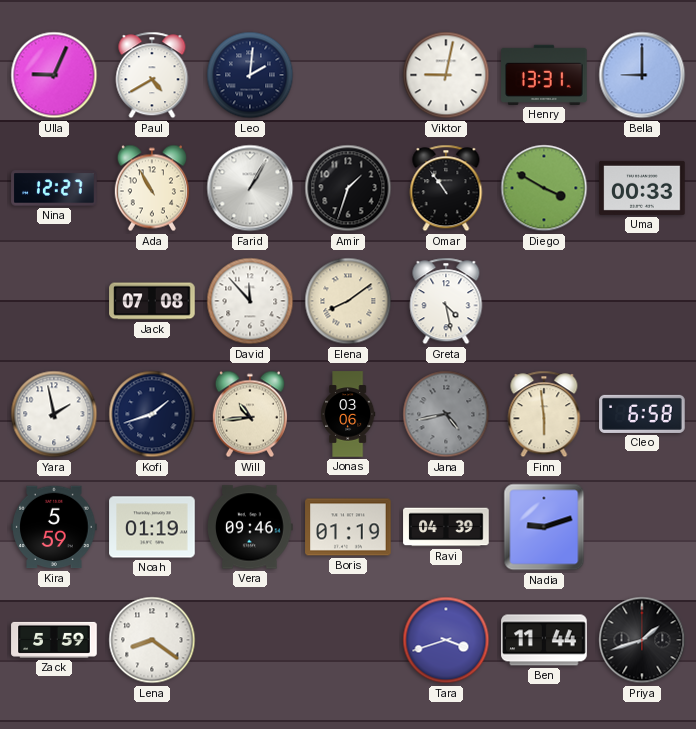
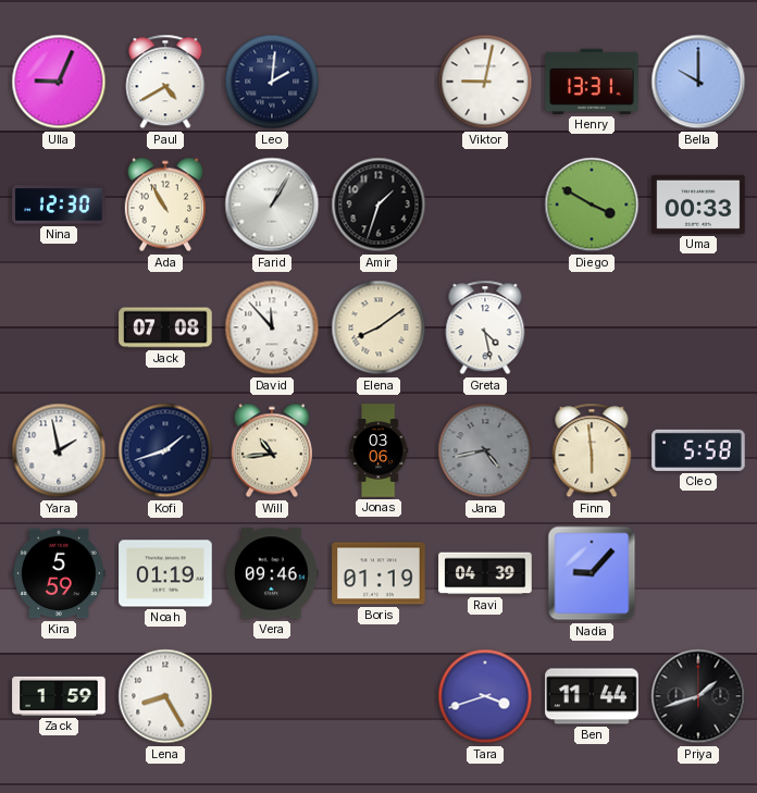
Bella: 9:00 -> 10:00 (698, 82)
Nina: 12:27 -> 12:30 (59, 205)
Omar: 10:54 -> none (446, 188)
Cleo: 6:58 -> 5:58 (698, 450)
Nadia: 9:12 -> 9:07 (592, 573)
Zack: 5:59 -> 1:59 (59, 696)
Lena: 8:21 -> 8:25 (165, 696)
